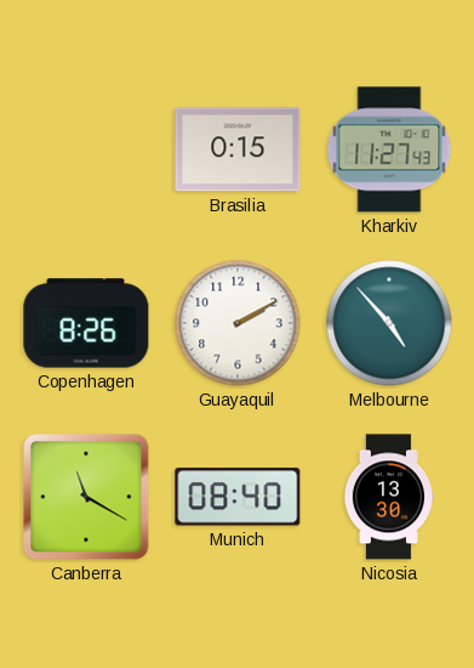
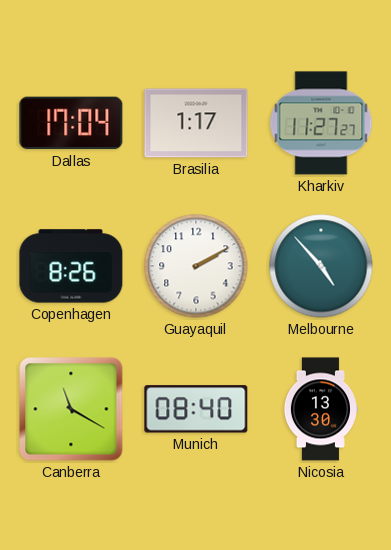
Dallas: none -> 17:04 (71, 123)
Brasilia: 0:15 -> 1:17 (196, 123)
Kharkiv: 11:27:43 -> 11:27:27 (321, 123)
